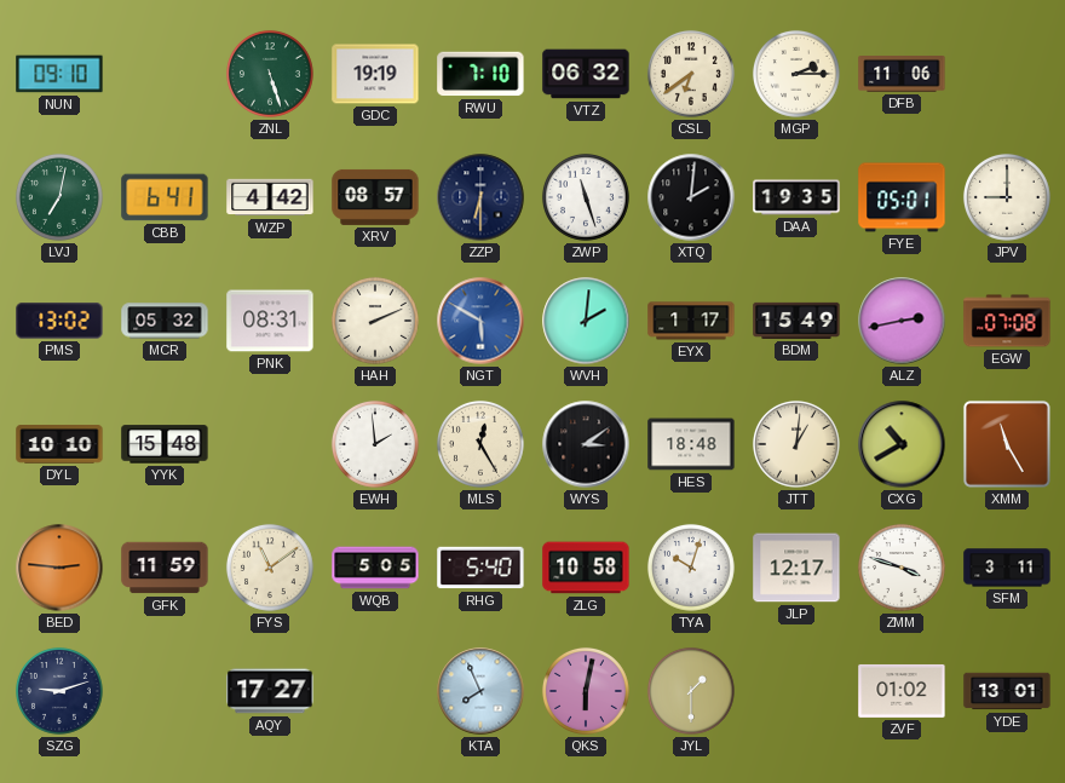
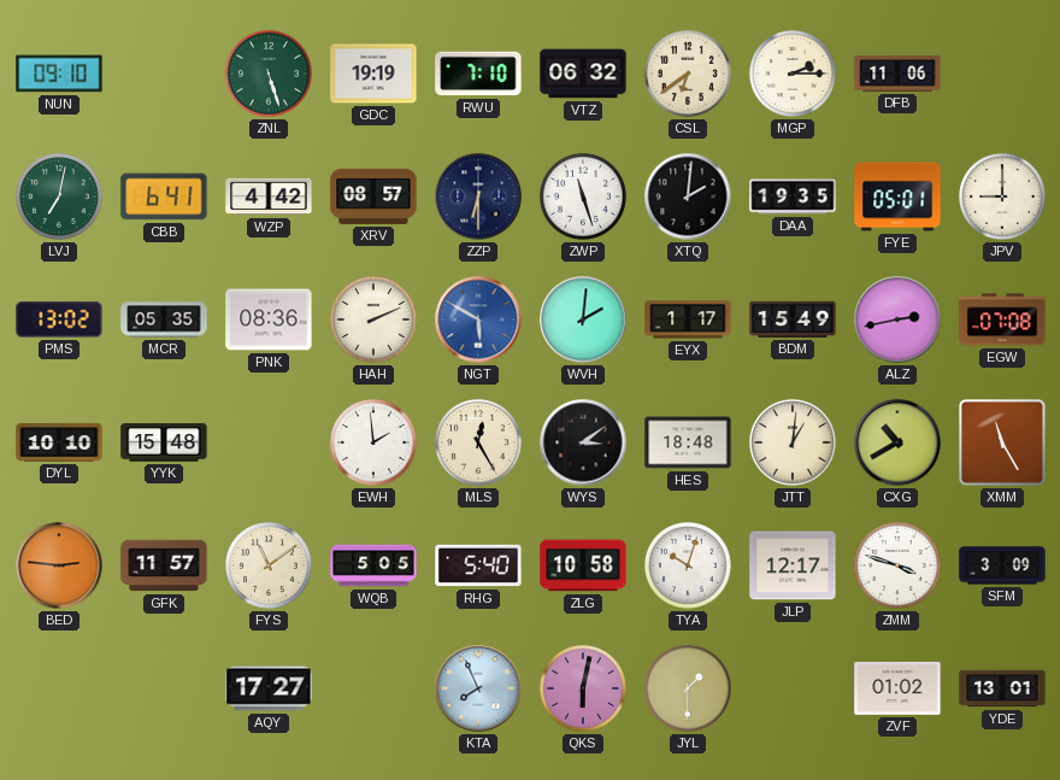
MCR: 05:32 -> 05:35 (164, 319)
PNK: 08:31 -> 08:36 (269, 319)
GFK: 11:59 -> 11:57 (164, 565)
SFM: 3:11 -> 3:09 (1002, 565)
SZG: 9:12 -> none (59, 691)
